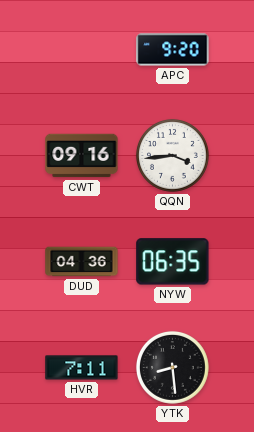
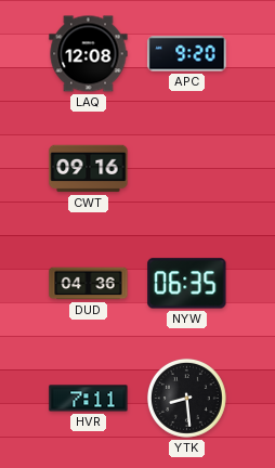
LAQ: none -> 12:08 (89, 54)
QQN: 3:44 -> none (172, 155)
